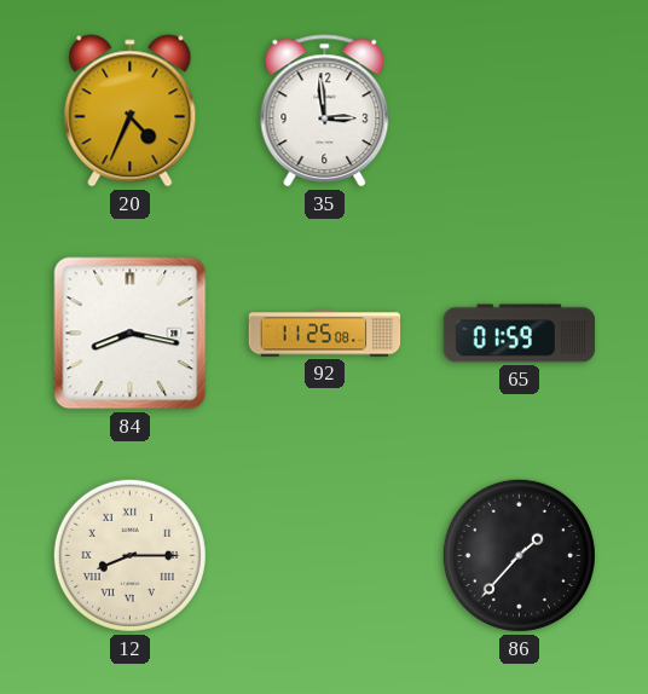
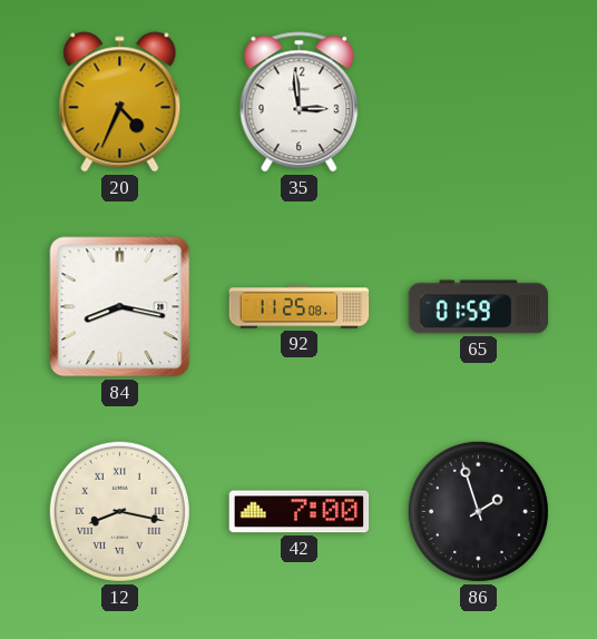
12: 8:15 -> 8:17 (119, 511)
42: none -> 7:00 (300, 512)
86: 1:37 -> 1:57 (478, 511)
